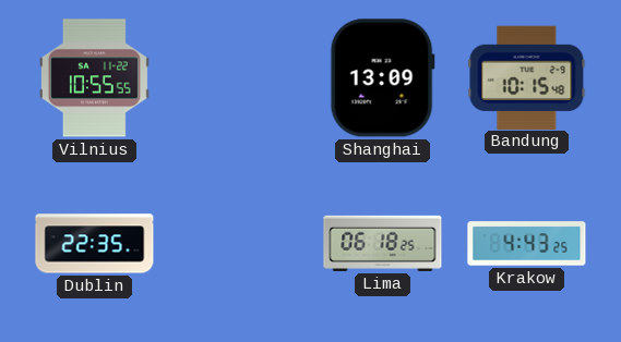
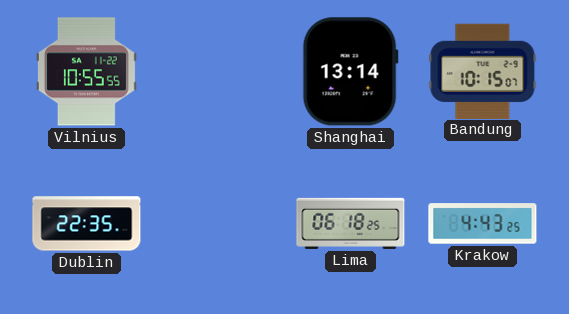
Shanghai: 13:09 -> 13:14 (350, 72)
Bandung: 10:15:48 -> 10:15:07 (483, 71)
